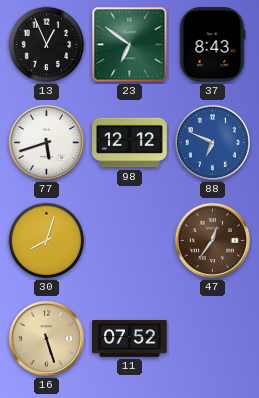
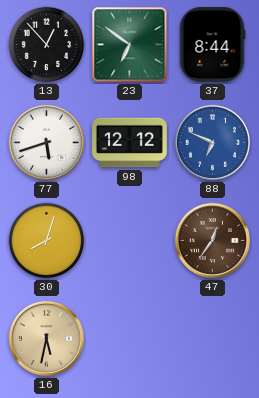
13: 12:56 -> 12:53 (47, 45)
37: 8:43 -> 8:44 (212, 45)
16: 5:27 -> 5:32 (46, 338)
11: 07:52 -> none (130, 339)
